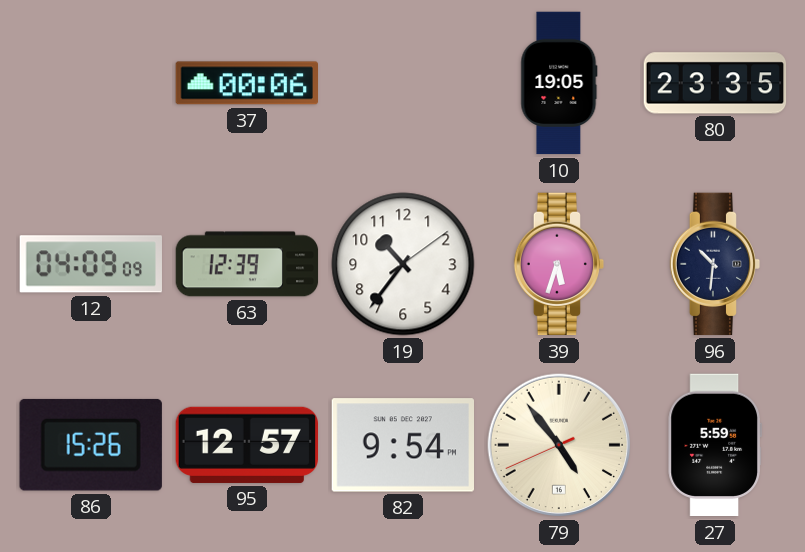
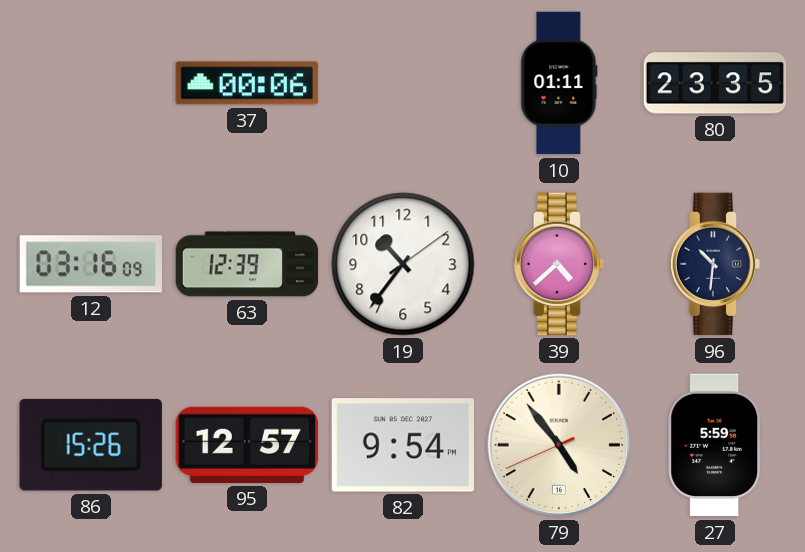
10: 19:05 -> 01:11 (559, 83)
12: 04:09 -> 03:16 (91, 264)
39: 5:33 -> 4:38 (559, 264)
